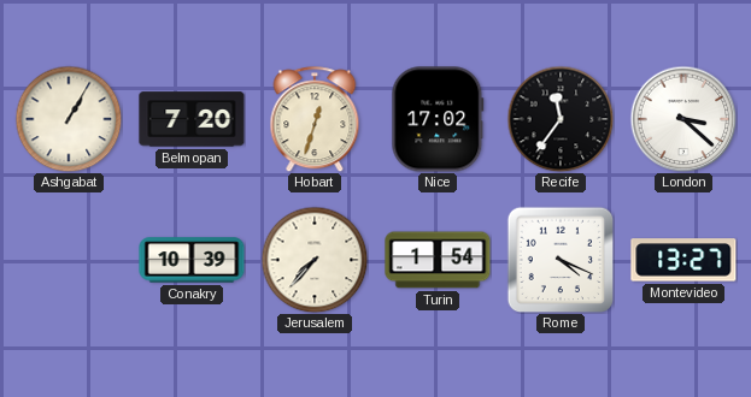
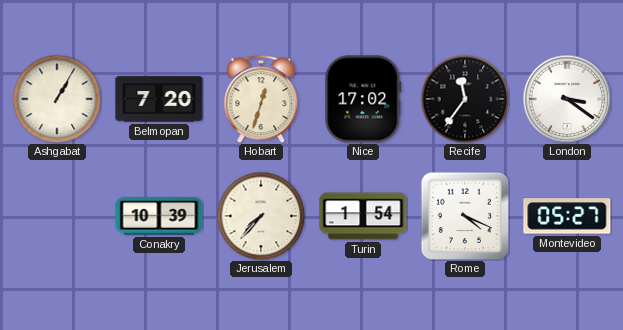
London: 3:22 -> 3:21 (567, 99)
Montevideo: 13:27 -> 05:27 (567, 216)
